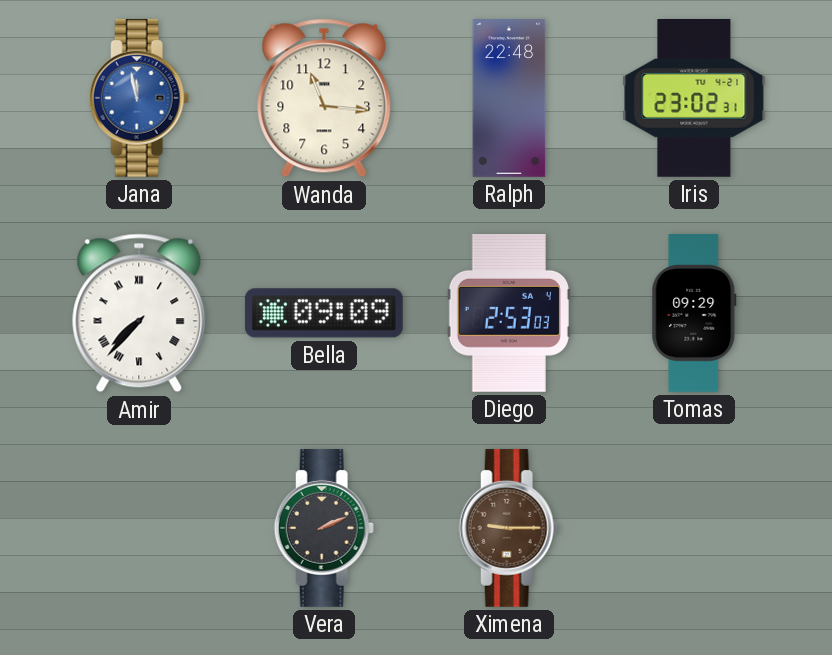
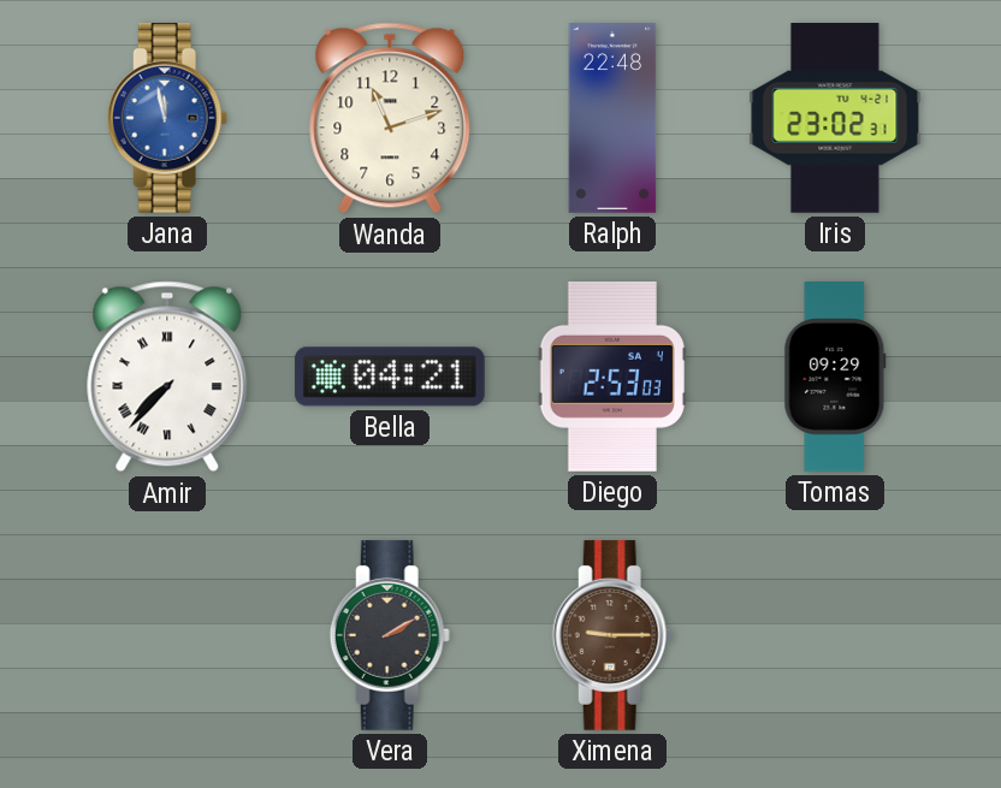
Wanda: 11:16 -> 11:12 (390, 118)
Bella: 09:09 -> 04:21 (390, 377)
Vera: 2:11 -> 2:10 (390, 635)
